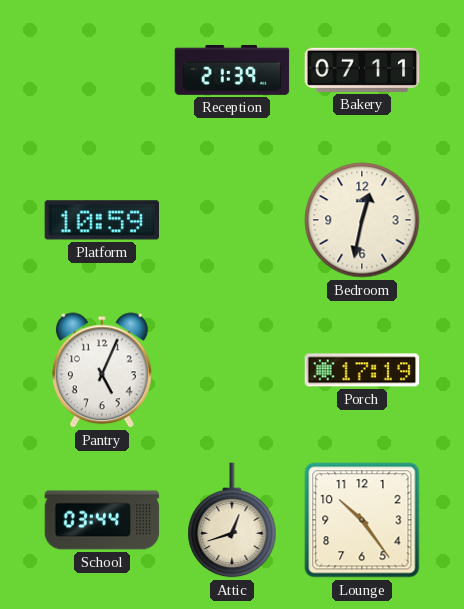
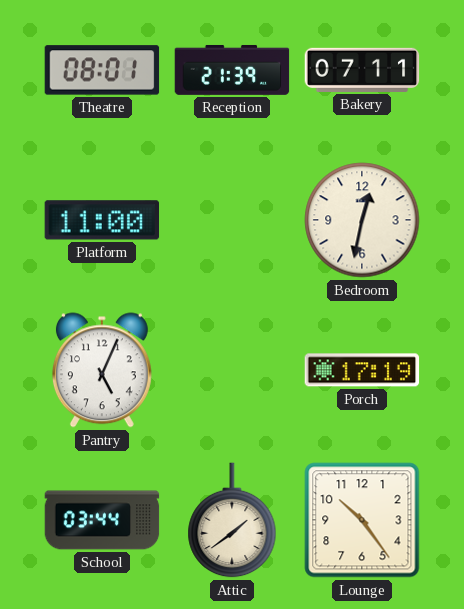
Theatre: none -> 08:01 (102, 70)
Platform: 10:59 -> 11:00 (102, 220)
Attic: 12:42 -> 1:39 (232, 520)
